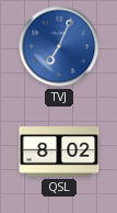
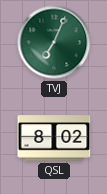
TVJ dial: blue -> green (54, 42)
